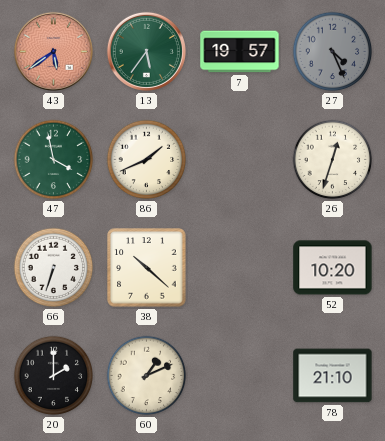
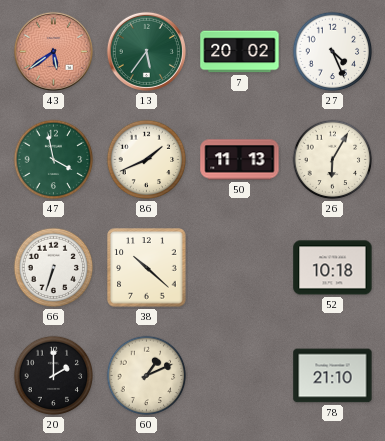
7: 19:57 -> 20:02 (240, 52)
27 dial: grey -> white (333, 52)
50: none -> 11:13 (240, 160)
26: 12:33 -> 6:05 (333, 160)
52: 10:20 -> 10:18 (333, 268)
